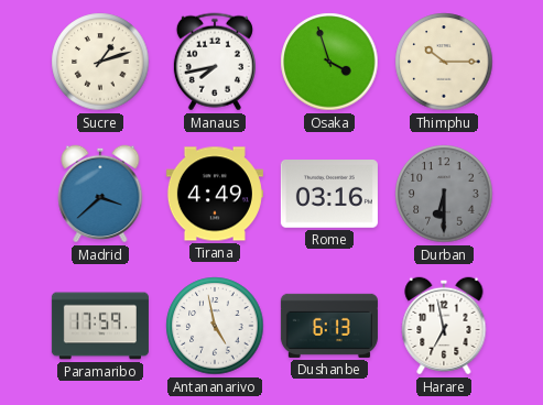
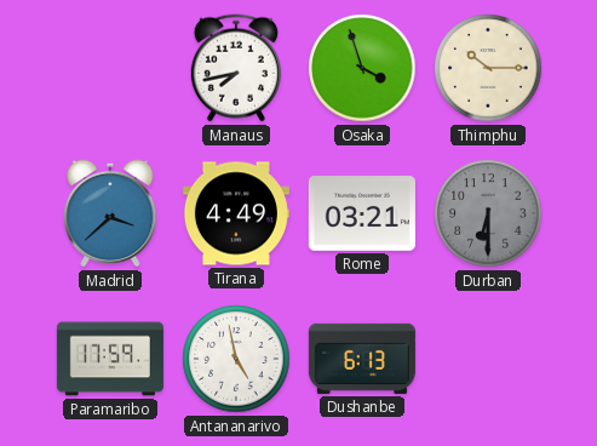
Sucre: 1:12 -> none (100, 62)
Rome: 03:16 -> 03:21 (362, 215)
Harare: 6:58 -> none (444, 326)
